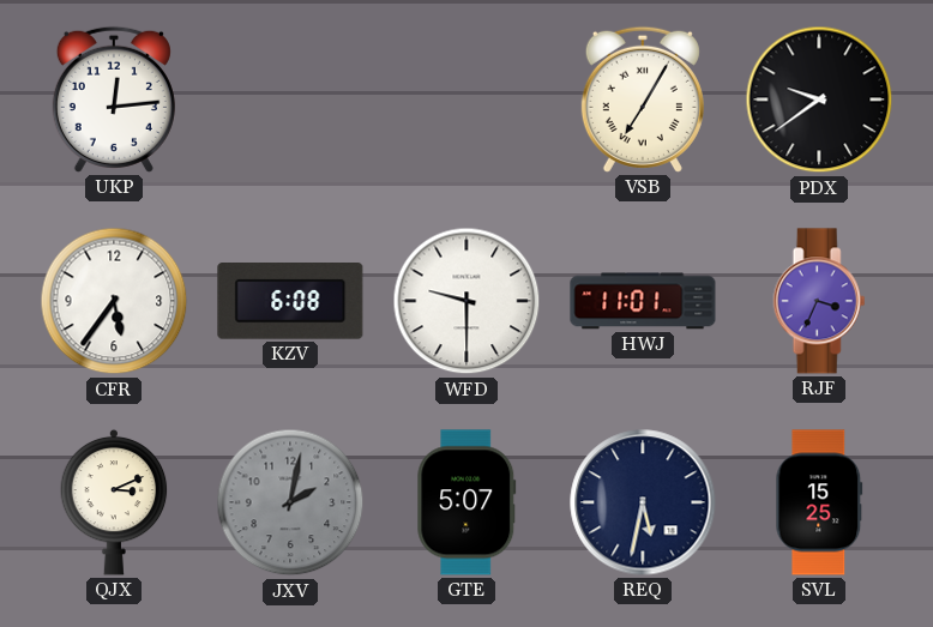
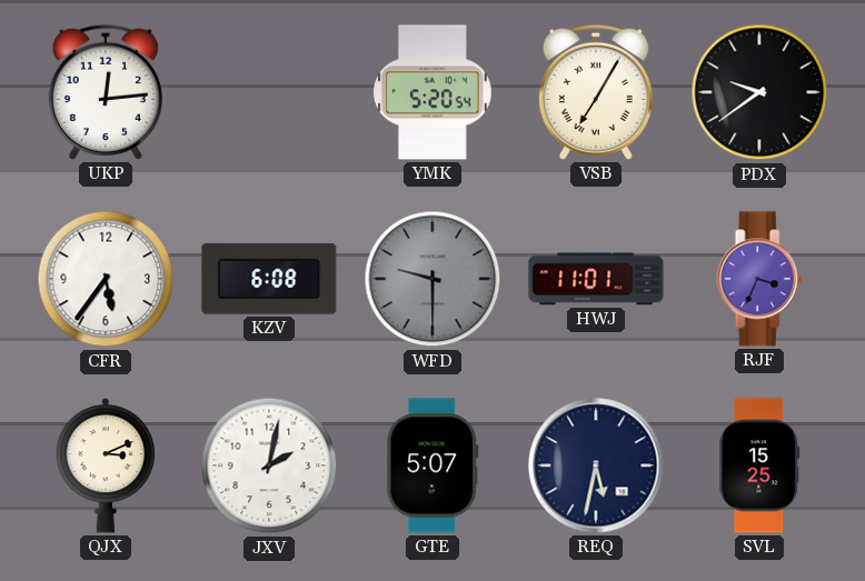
YMK: none -> 5:20 (432, 92)
WFD dial: white -> grey (432, 279)
JXV dial: grey -> white (269, 465)
